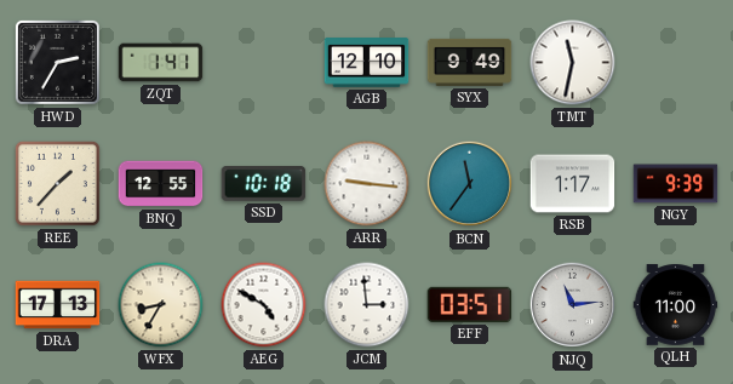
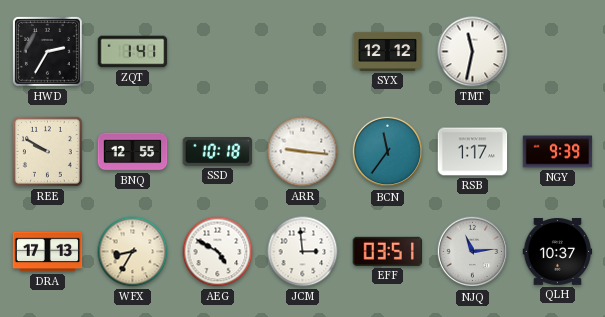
AGB: 12:10 -> none (367, 63)
SYX: 9:49 -> 12:12 (388, 51)
REE: 1:37 -> 9:50 (47, 151)
QLH: 11:00 -> 10:37 (558, 252)
